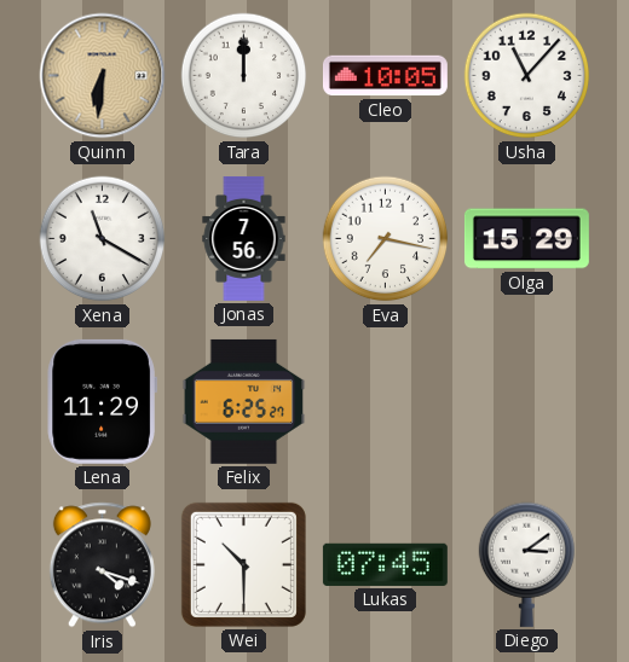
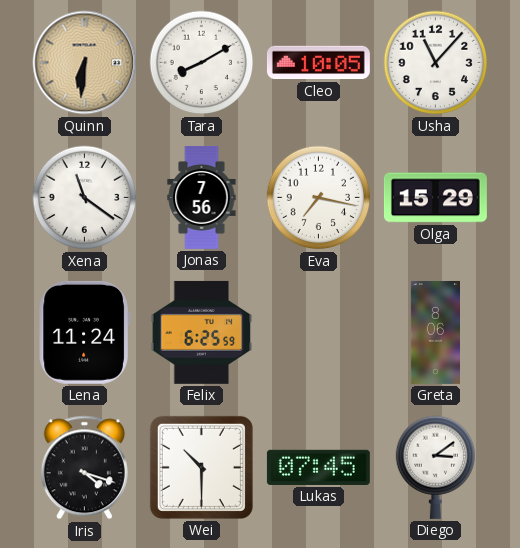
Tara: 12:00 -> 8:10 (202, 63)
Xena: 11:20 -> 11:21 (85, 198)
Lena: 11:29 -> 11:24 (84, 332)
Felix: 6:25:27 -> 6:25:59 (202, 332)
Greta: none -> 8:06 (435, 332)
